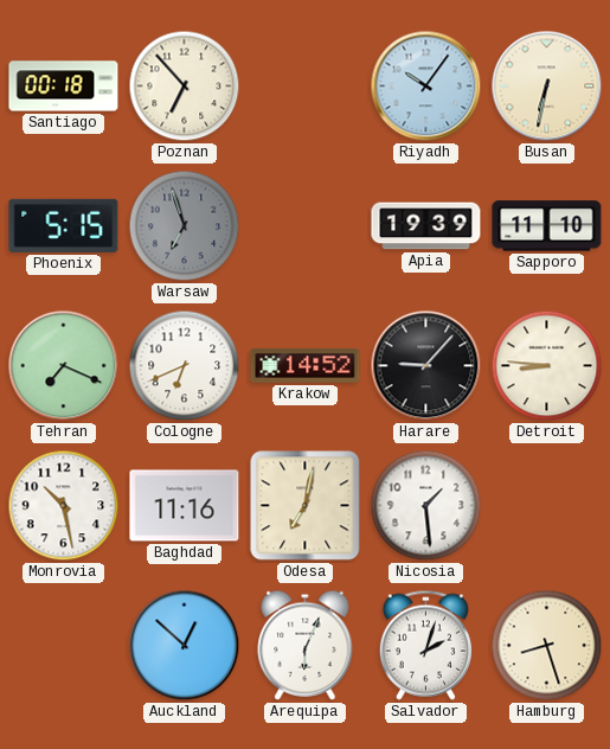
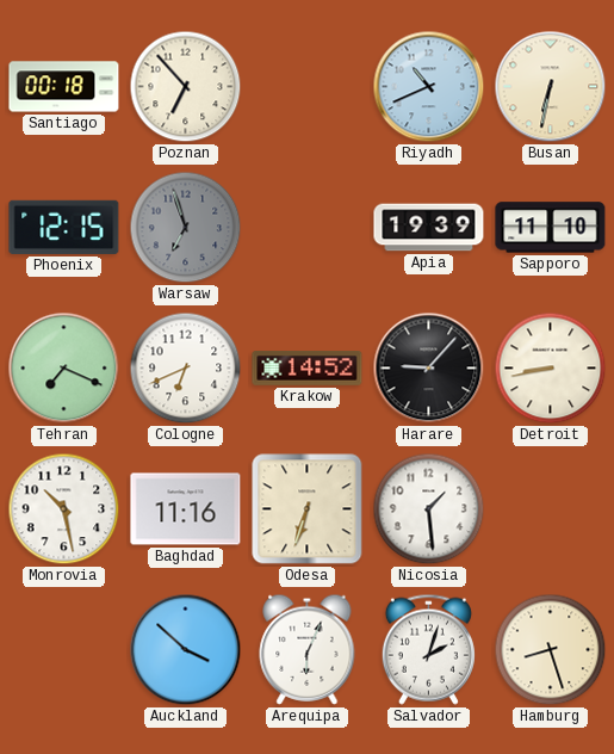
Riyadh: 10:06 -> 10:41 (429, 87)
Phoenix: 5:15 -> 12:15 (64, 227)
Detroit: 8:46 -> 8:43 (551, 369)
Odesa: 7:02 -> 6:33 (308, 509)
Auckland: 12:52 -> 3:52 (186, 650)
